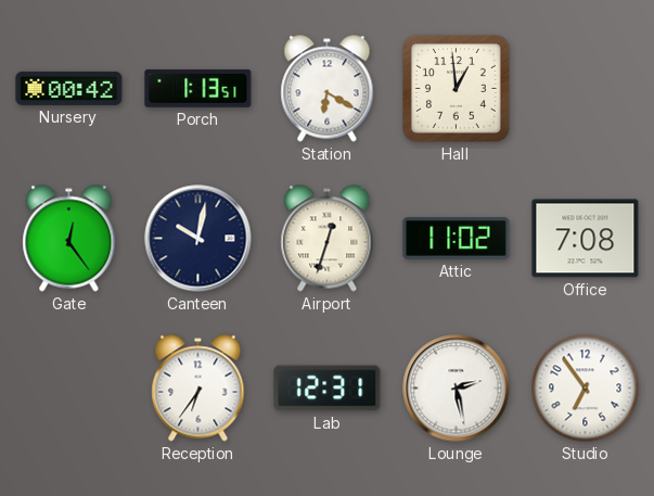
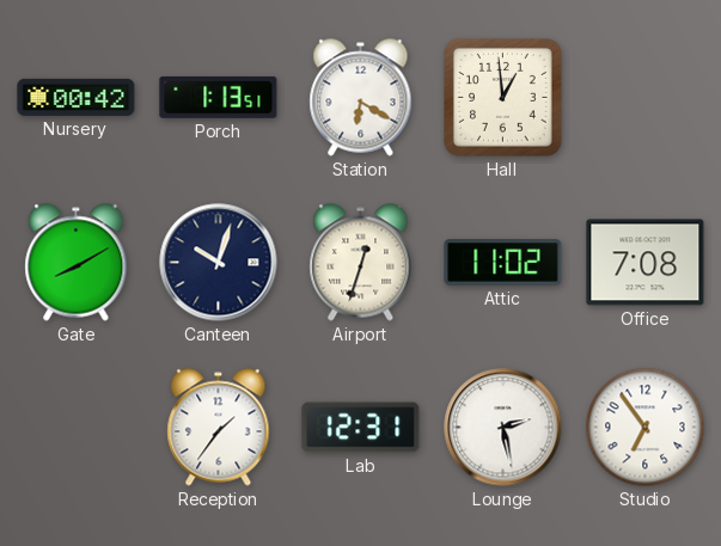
Gate: 12:24 -> 8:10 (77, 263)
Canteen: 10:02 -> 10:03 (219, 263)
Reception: 6:36 -> 1:36 (219, 428)
